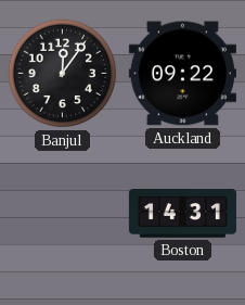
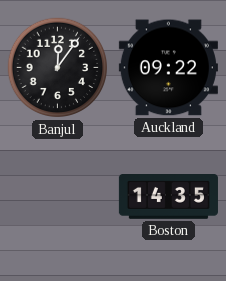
Boston: 14:31 -> 14:35 (168, 197)
